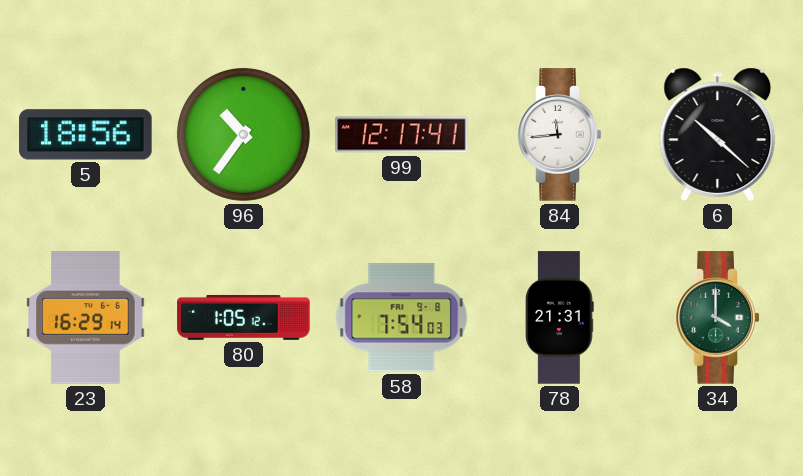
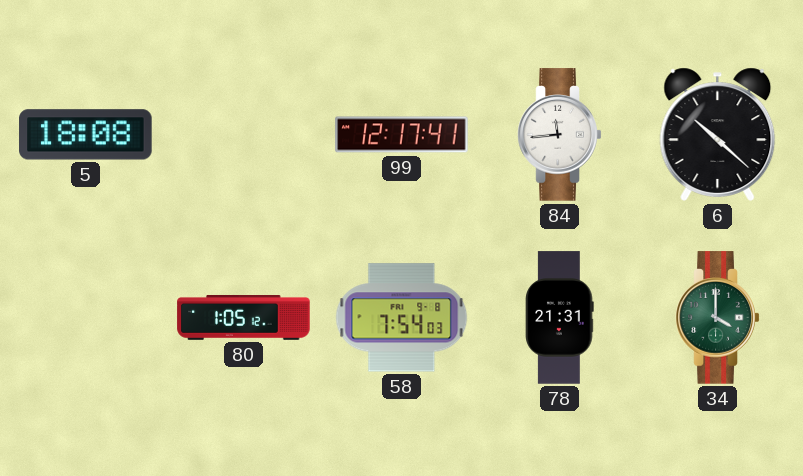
5: 18:56 -> 18:08 (86, 135)
96: 10:36 -> none (243, 134)
23: 16:29 -> none (86, 318)
